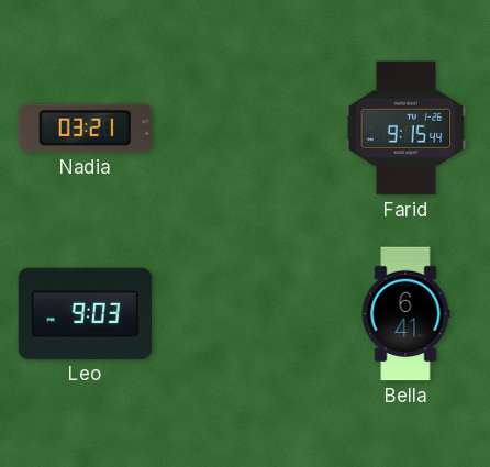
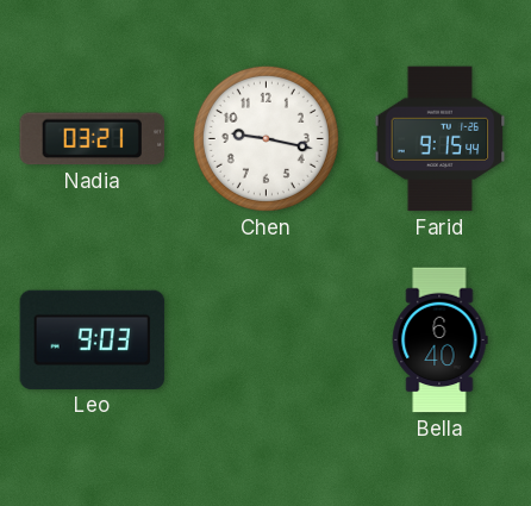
Chen: none -> 9:17 (265, 138)
Bella: 6:41 -> 6:40 (439, 341)
